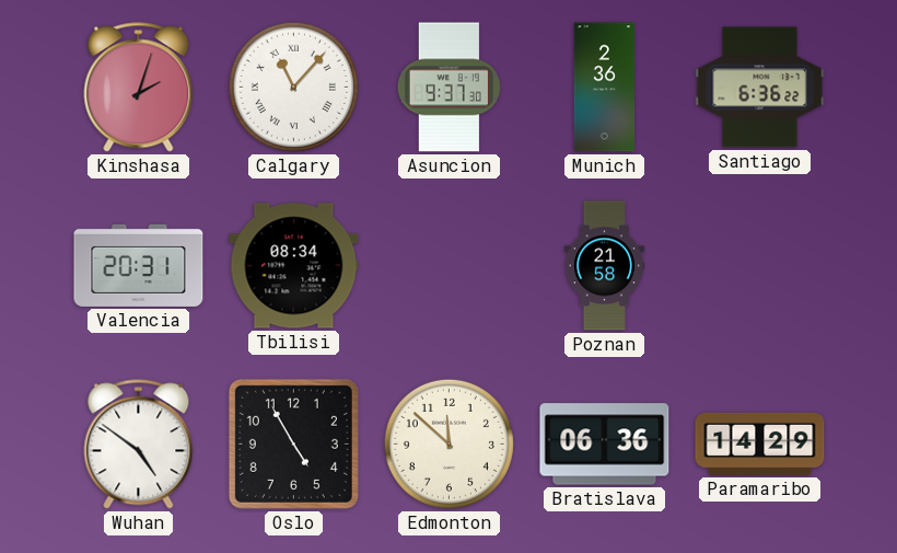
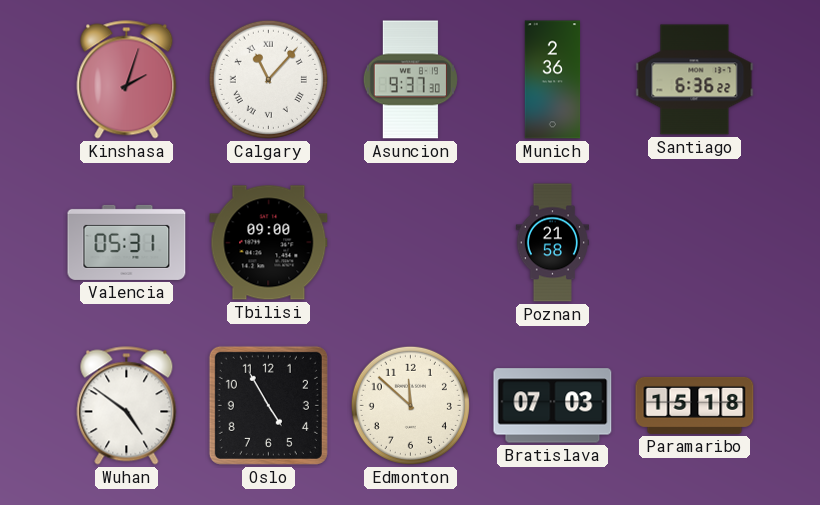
Valencia: 20:31 -> 05:31 (127, 242)
Tbilisi: 08:34 -> 09:00 (269, 243)
Bratislava: 06:36 -> 07:03 (553, 406)
Paramaribo: 14:29 -> 15:18 (695, 405)
